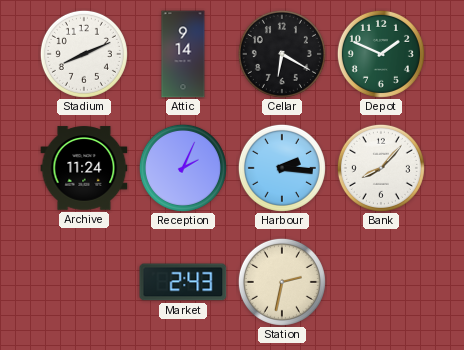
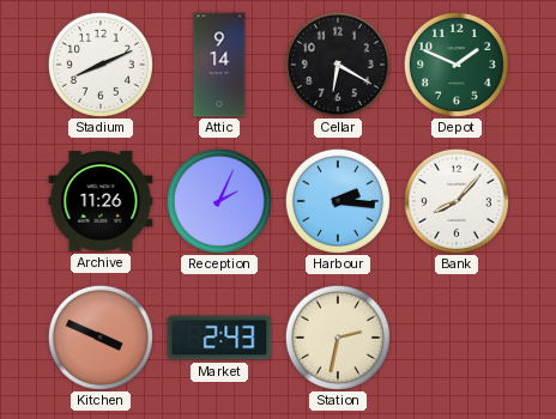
Archive: 11:24 -> 11:26 (101, 201)
Kitchen: none -> 3:49 (101, 338)
